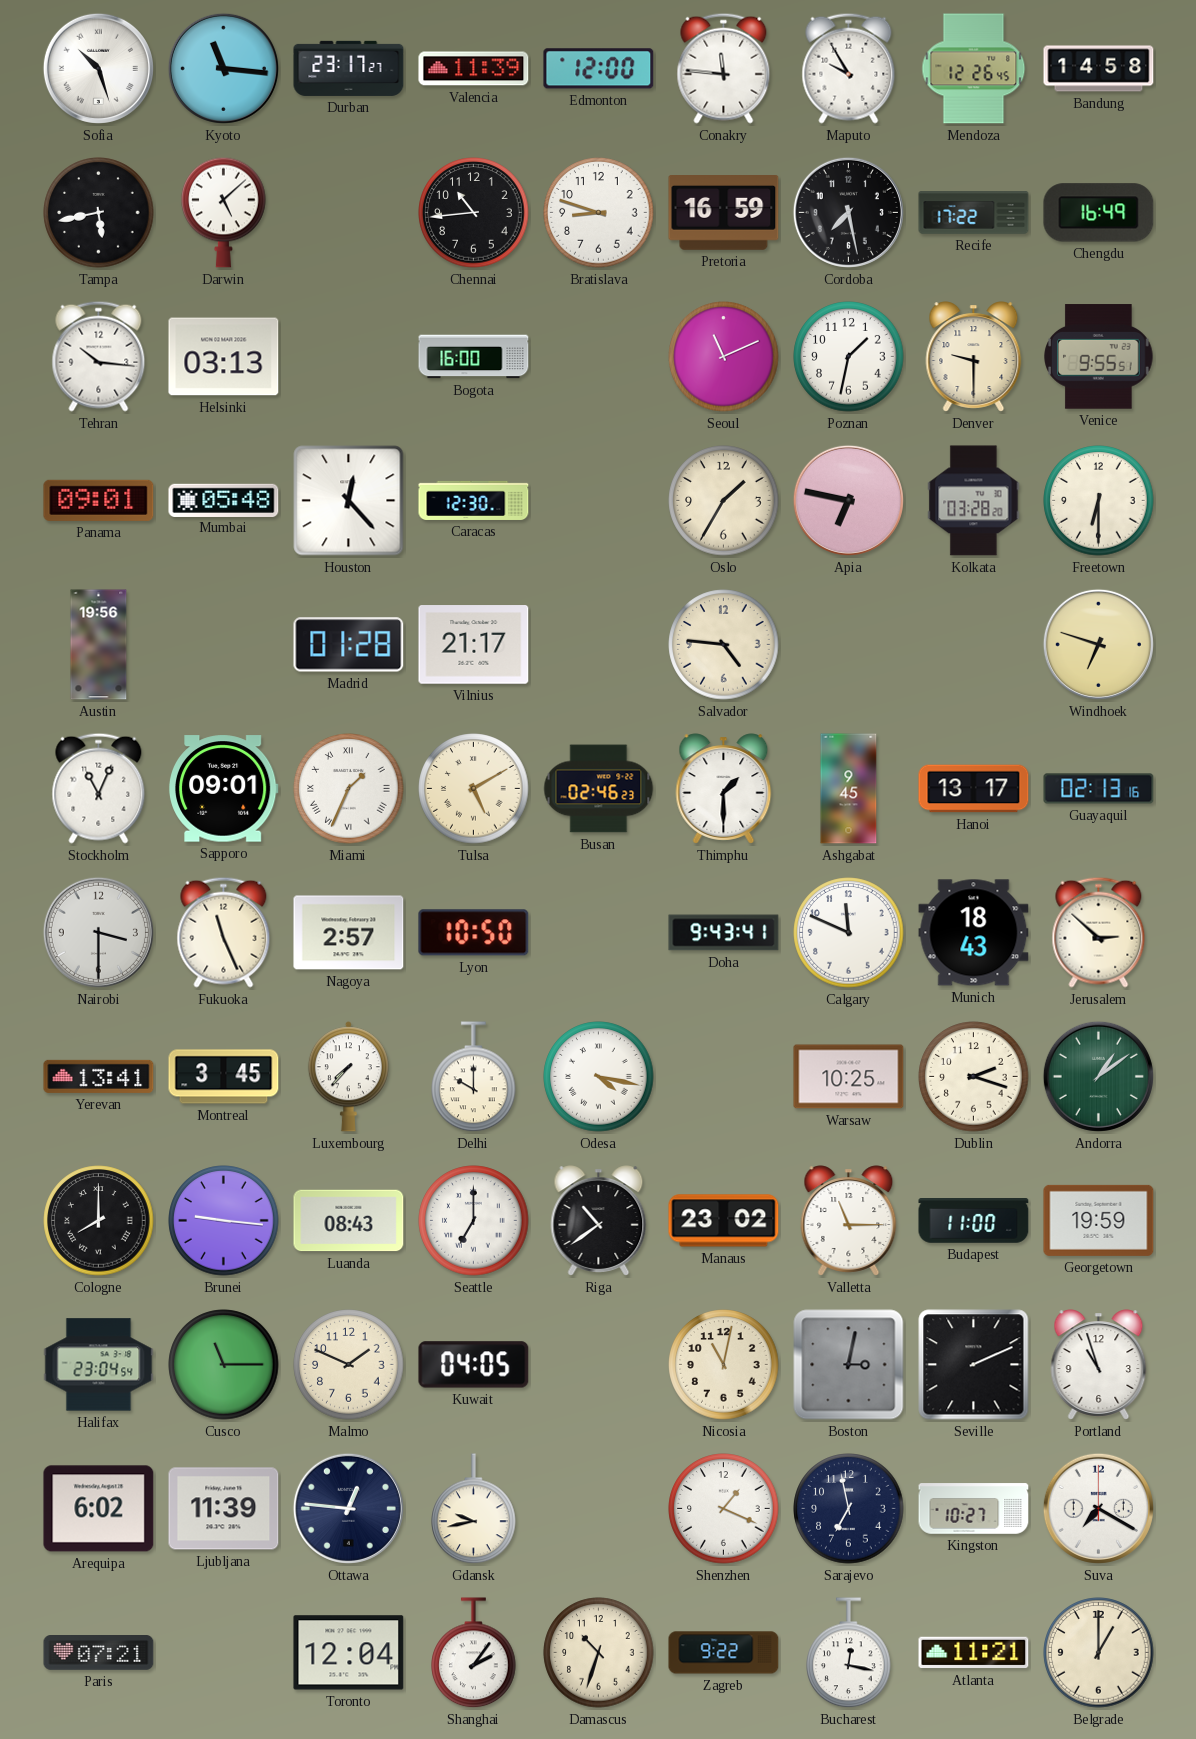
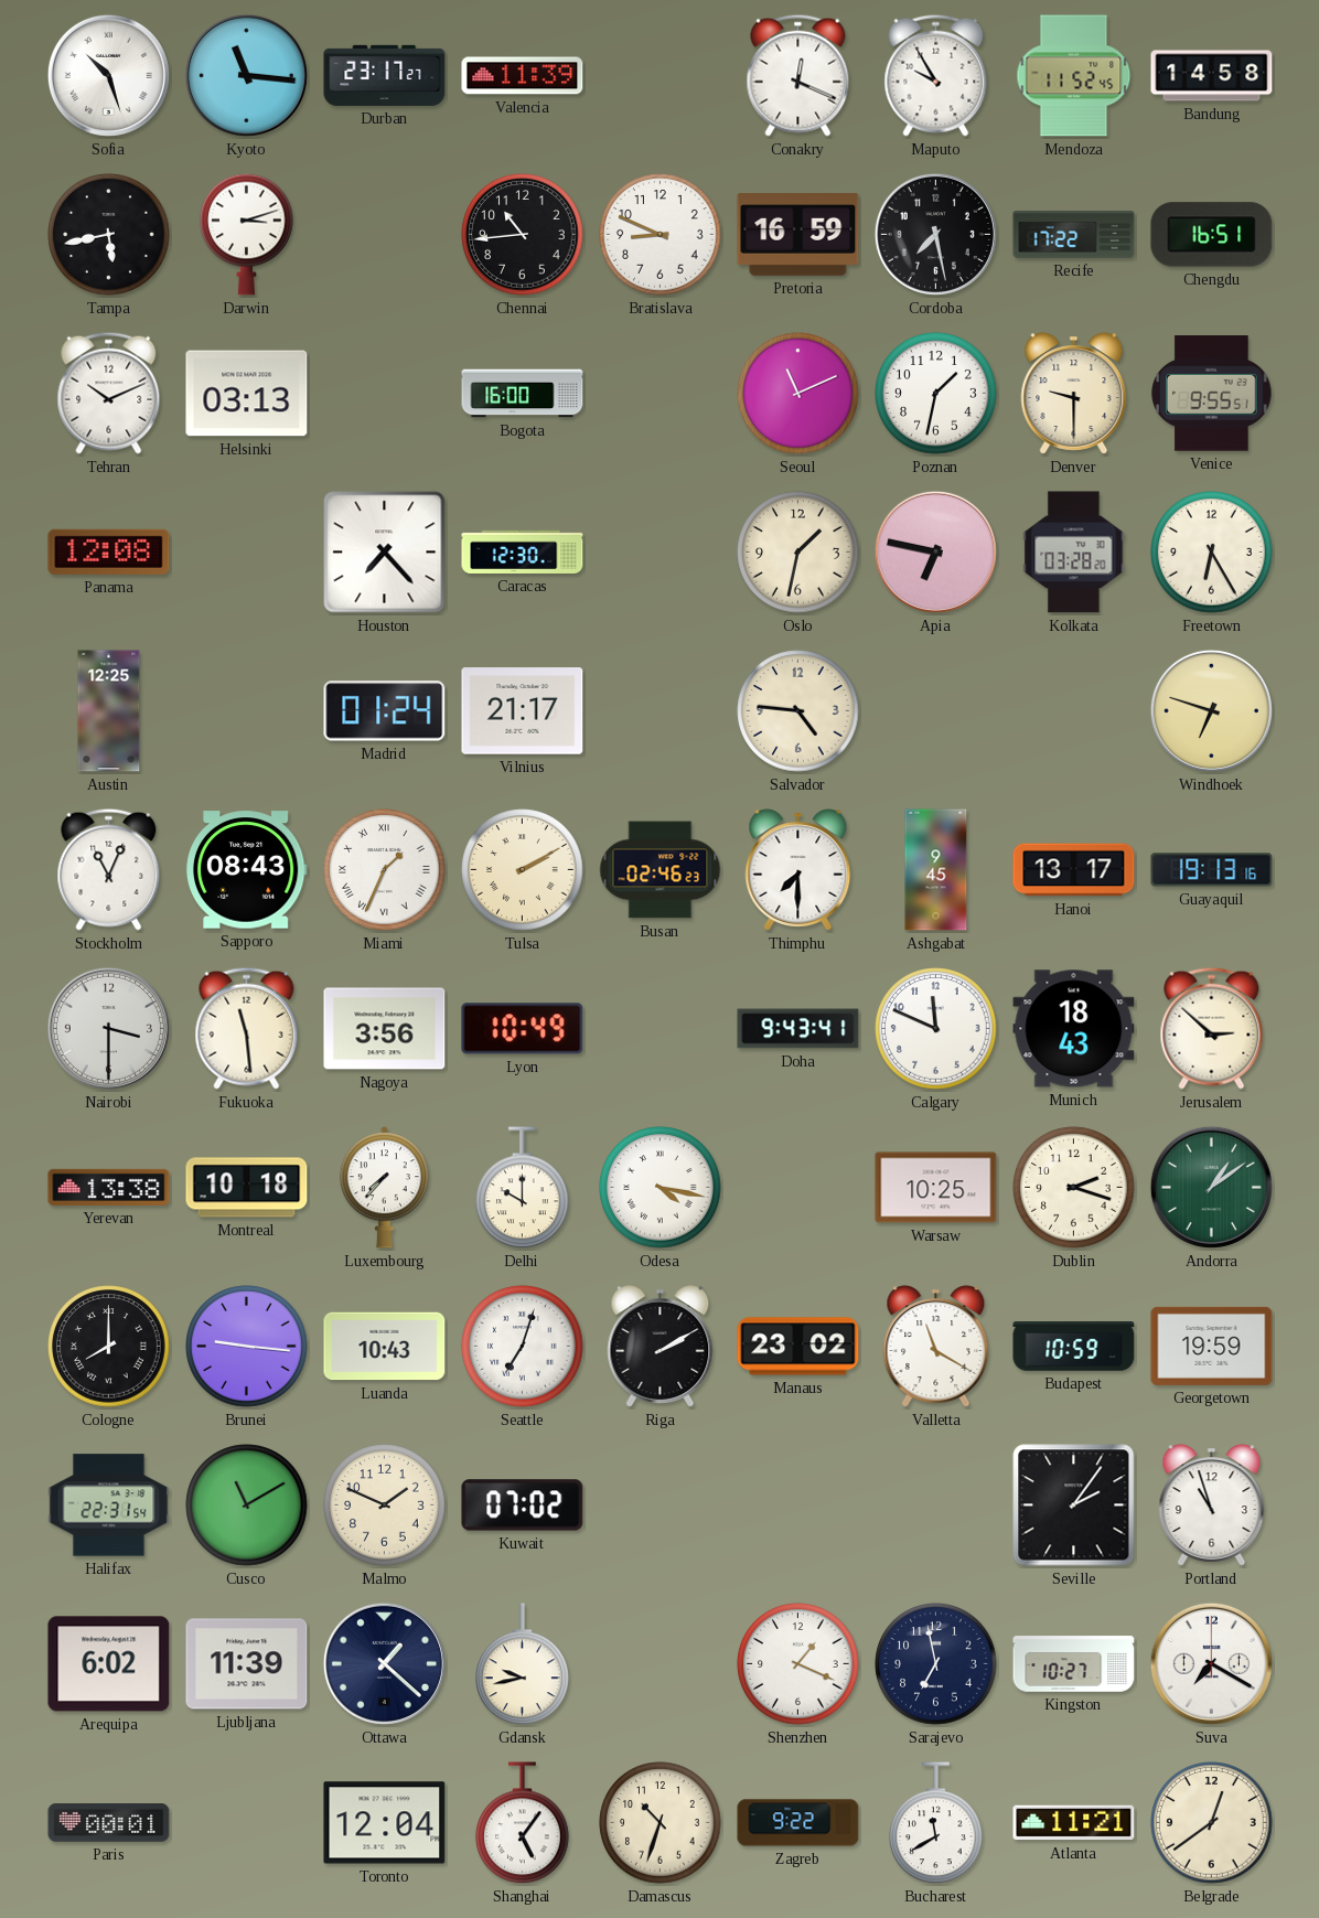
Edmonton: 12:00 -> none (599, 69)
Conakry: 11:46 -> 12:19 (798, 75)
Mendoza: 12:26 -> 11:52 (1074, 76)
Darwin: 5:08 -> 3:12 (247, 234)
Bratislava: 8:48 -> 8:49 (661, 235)
Chengdu: 16:49 -> 16:51 (1212, 235)
Tehran: 10:16 -> 10:11 (109, 393)
Panama: 09:01 -> 12:08 (109, 551)
Mumbai: 05:48 -> none (224, 500)
Houston: 12:23 -> 7:23 (385, 553)
Oslo: 1:35 -> 1:32 (798, 553)
Freetown: 6:30 -> 6:25 (1212, 553)
Austin: 19:56 -> 12:25 (109, 711)
Madrid: 01:28 -> 01:24 (385, 711)
Sapporo: 09:01 -> 08:43 (246, 870)
Tulsa: 5:10 -> 2:10 (523, 870)
Thimphu: 1:30 -> 7:30 (798, 870)
Guayaquil: 02:13 -> 19:13 (1212, 870)
Fukuoka: 11:26 -> 11:29 (247, 1028)
Nagoya: 2:57 -> 3:56 (385, 1029)
Lyon: 10:50 -> 10:49 (523, 1029)
Yerevan: 13:41 -> 13:38 (109, 1187)
Montreal: 3:45 -> 10:18 (247, 1188)
Luanda: 08:43 -> 10:43 (385, 1347)
Seattle: 7:00 -> 7:03 (523, 1347)
Riga: 10:39 -> 2:10 (661, 1347)
Valletta: 11:15 -> 11:20 (936, 1347)
Budapest: 11:00 -> 10:59 (1074, 1347)
Halifax: 23:04 -> 22:31 (109, 1506)
Cusco: 11:15 -> 11:10 (247, 1506)
Kuwait: 04:05 -> 07:02 (523, 1506)
Nicosia: 11:02 -> none (724, 1365)
Boston: 3:02 -> none (849, 1365)
Seville: 2:11 -> 2:06 (1074, 1506)
Ottawa: 12:46 -> 1:22 (384, 1663)
Paris: 07:21 -> 00:01 (109, 1823)
Shanghai: 2:06 -> 5:06 (523, 1823)
Bucharest: 12:17 -> 11:40 (936, 1823)
Belgrade: 1:00 -> 12:39 (1212, 1823)
